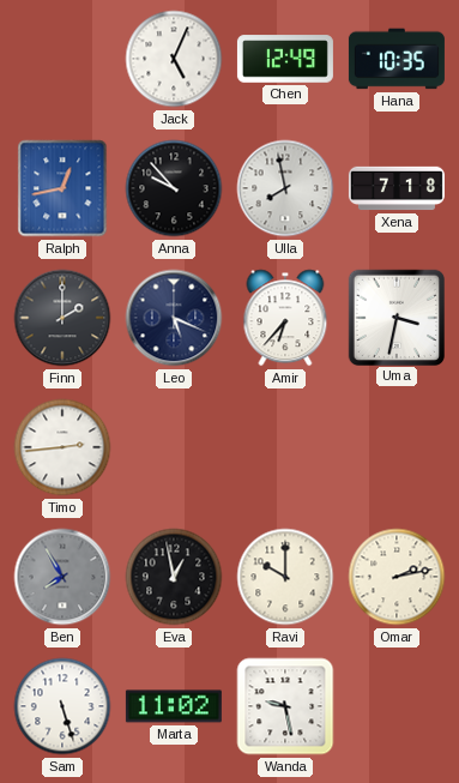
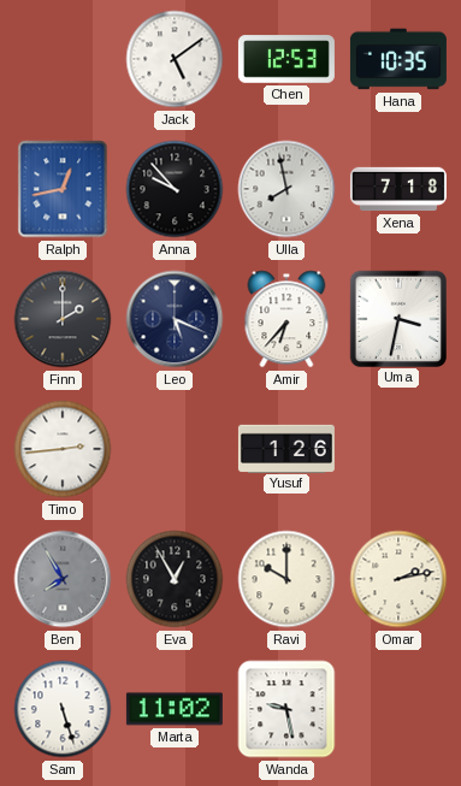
Jack: 5:04 -> 5:09 (175, 59)
Chen: 12:49 -> 12:53 (286, 59)
Yusuf: none -> 1:26 (286, 448)
Eva: 12:58 -> 12:55 (175, 579)
